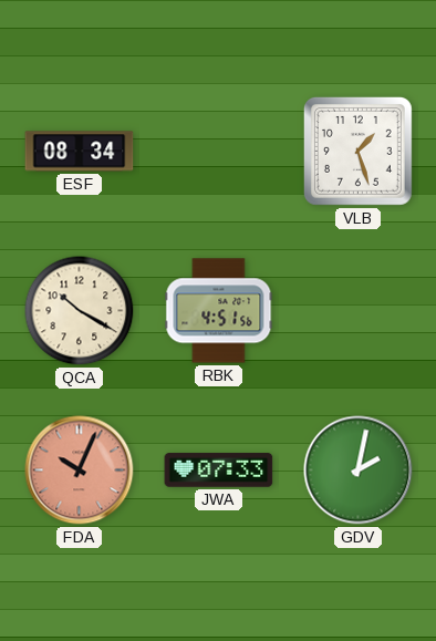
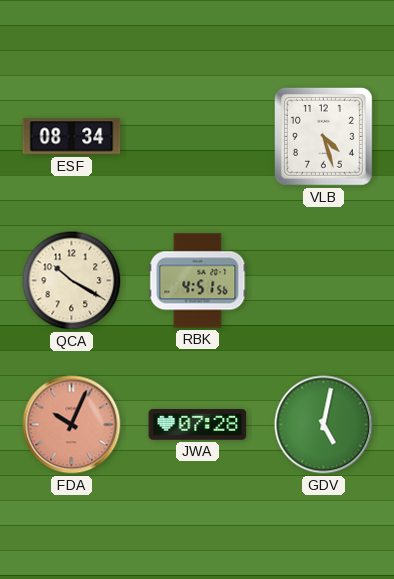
VLB: 1:27 -> 4:27 (323, 136)
JWA: 07:33 -> 07:28 (198, 425)
GDV: 2:02 -> 5:02 (324, 425)
